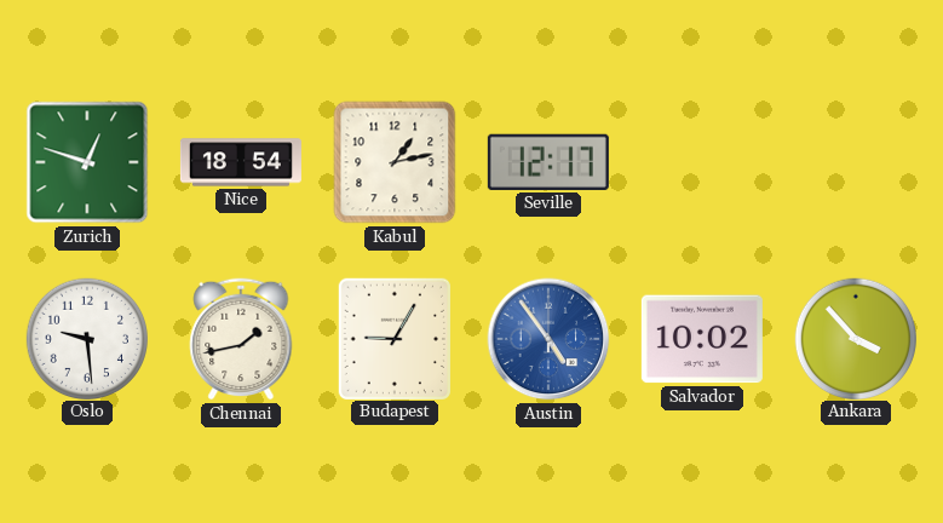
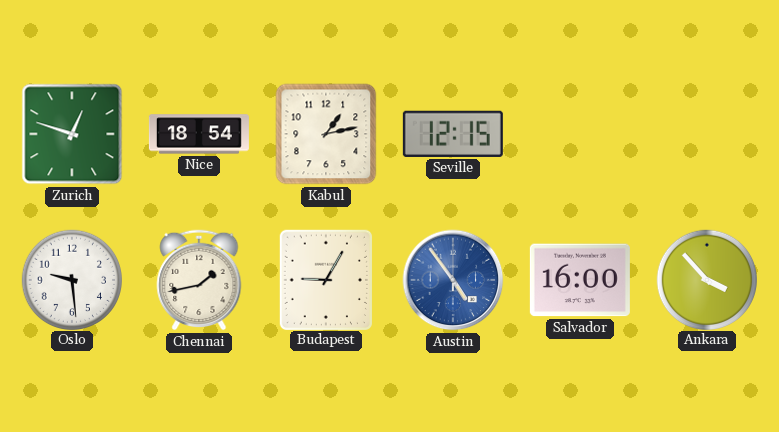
Seville: 12:17 -> 12:15 (453, 134)
Salvador: 10:02 -> 16:00 (580, 280)
